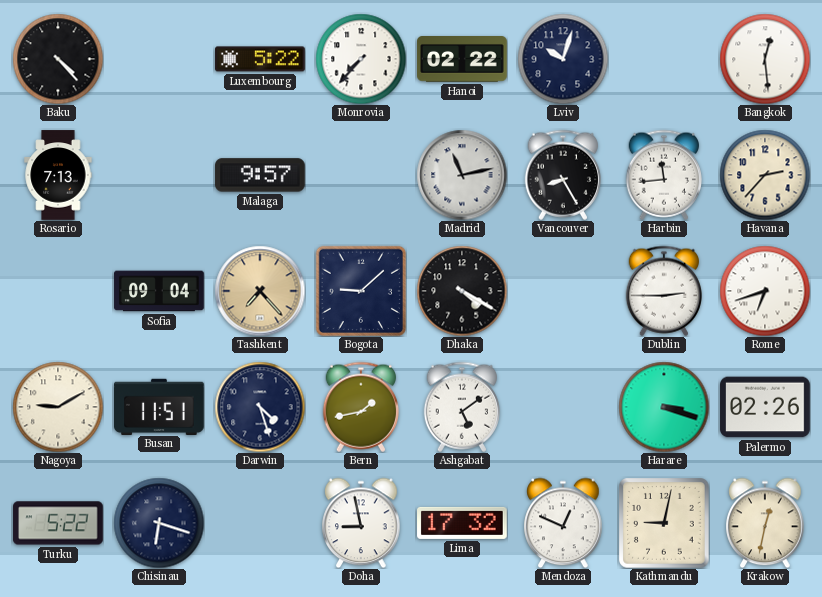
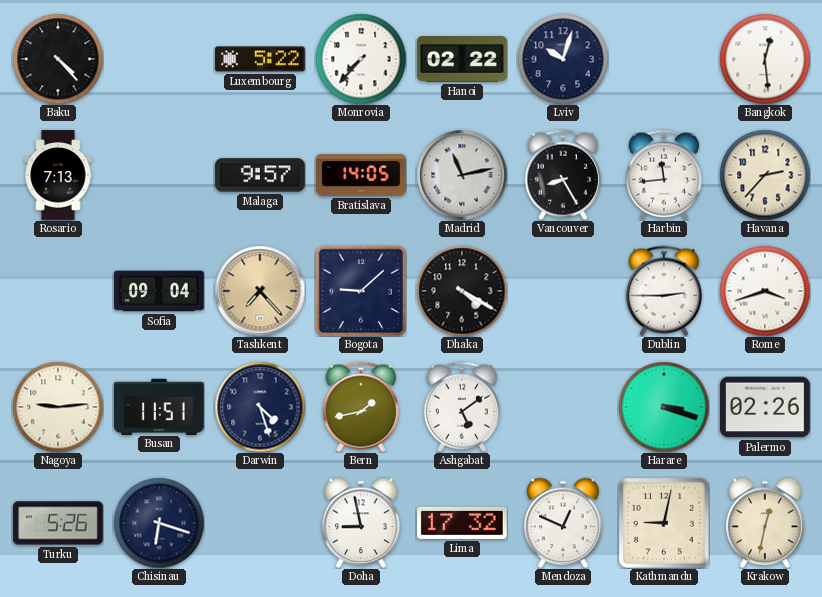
Bratislava: none -> 14:05 (361, 176)
Rome: 6:42 -> 3:42 (765, 291)
Nagoya: 9:10 -> 9:14 (58, 407)
Turku: 5:22 -> 5:26 (58, 523)
